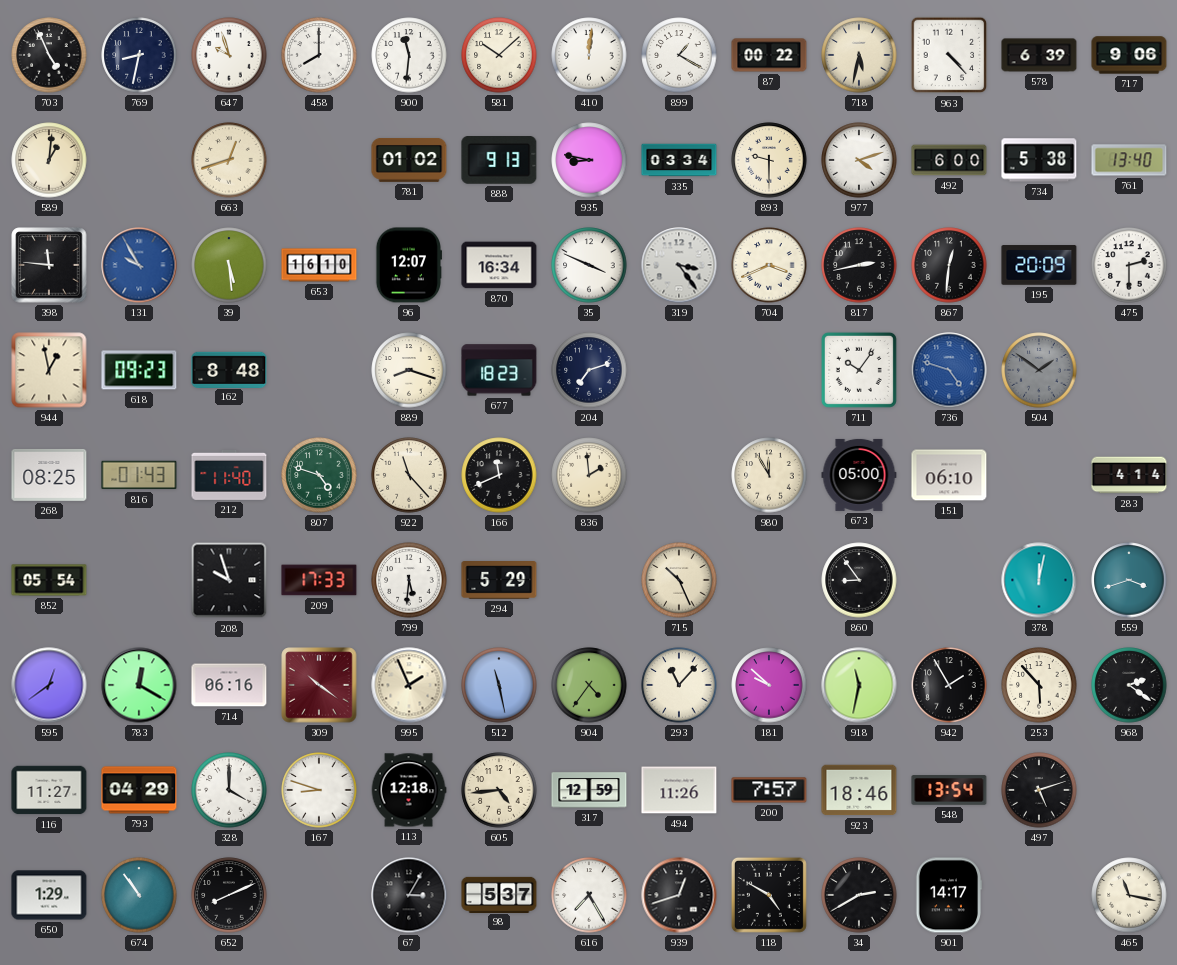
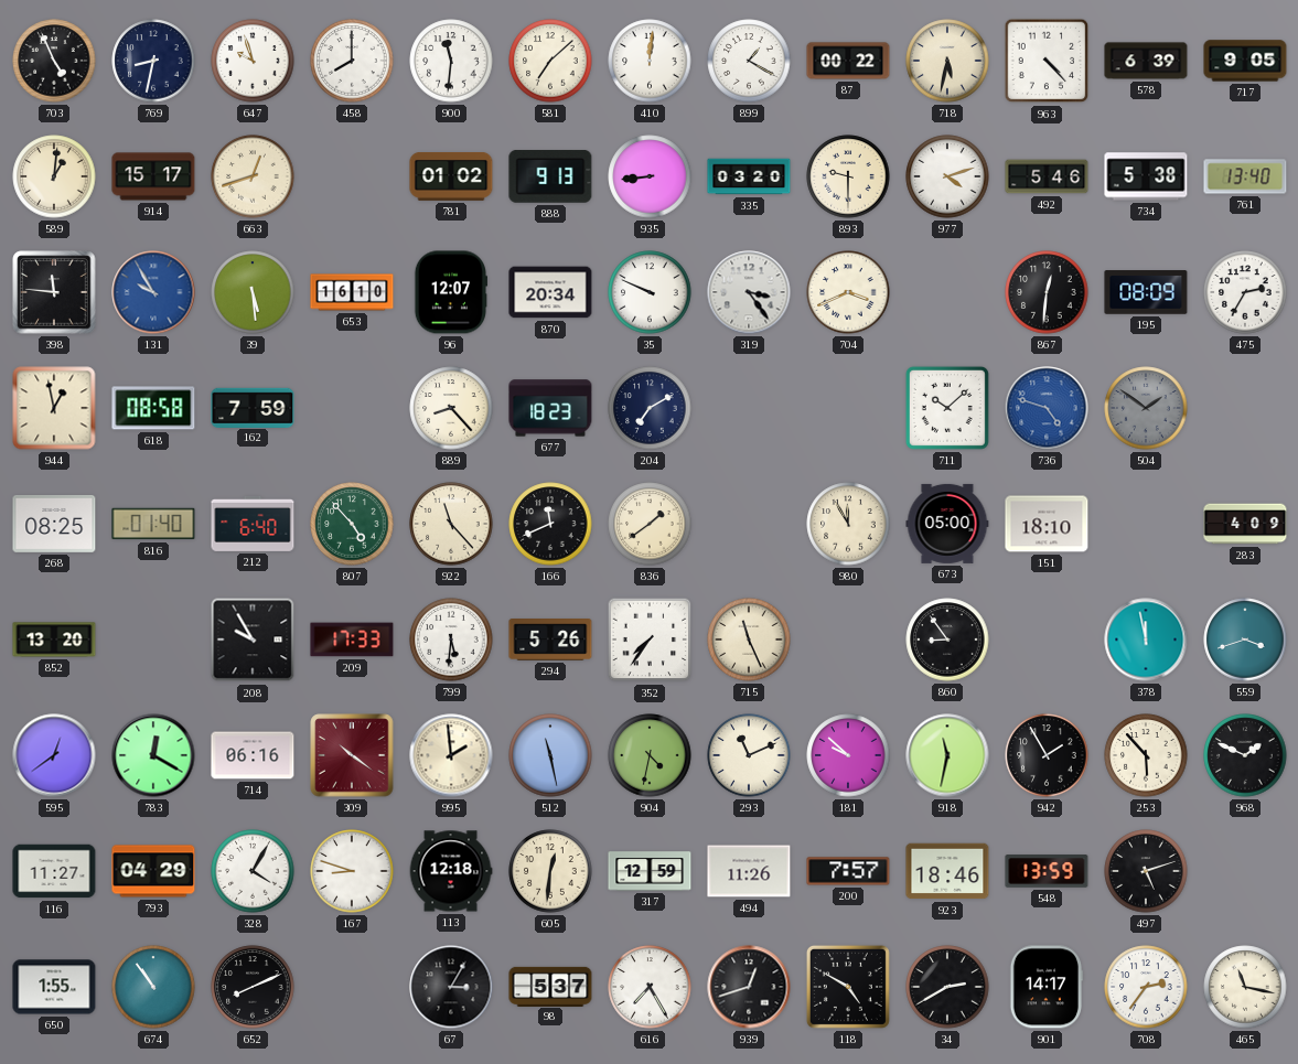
581: 10:08 -> 7:08 (550, 61)
717: 9:06 -> 9:05 (1245, 61)
914: none -> 15:17 (153, 176)
935: 8:47 -> 8:44 (650, 176)
335: 03:34 -> 03:20 (749, 176)
492: 6:00 -> 5:46 (1047, 176)
870: 16:34 -> 20:34 (550, 292)
35: 3:49 -> 9:49 (650, 292)
817: 2:43 -> none (859, 265)
195: 20:09 -> 08:09 (1146, 292)
475: 2:30 -> 2:35 (1245, 292)
618: 09:23 -> 08:58 (153, 408)
162: 8:48 -> 7:59 (253, 407)
889: 8:18 -> 8:23 (451, 408)
204: 7:12 -> 7:10 (650, 408)
711: 10:06 -> 10:08 (947, 408)
816: 01:43 -> 01:40 (153, 524)
212: 11:40 -> 6:40 (253, 524)
807: 4:48 -> 4:53 (352, 524)
836: 1:59 -> 1:39 (650, 524)
151: 06:10 -> 18:10 (1047, 524)
283: 4:14 -> 4:09 (1245, 524)
852: 05:54 -> 13:20 (54, 640)
208: 9:57 -> 9:55 (253, 640)
294: 5:29 -> 5:26 (550, 641)
352: none -> 7:36 (650, 640)
715: 10:26 -> 11:26 (749, 640)
378: 12:02 -> 11:58 (1146, 640)
995: 1:56 -> 1:59 (451, 755)
904: 4:36 -> 4:32 (650, 755)
293: 11:07 -> 11:11 (749, 755)
968: 2:21 -> 1:49 (1245, 755)
328: 4:00 -> 4:05 (253, 871)
605: 4:44 -> 12:31 (550, 871)
548: 13:54 -> 13:59 (1047, 871)
650: 1:29 -> 1:55 (54, 987)
708: none -> 2:36 (1146, 987)
